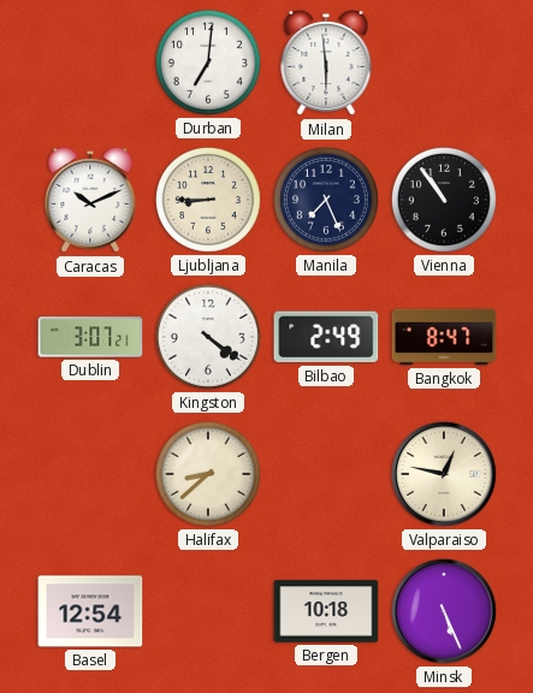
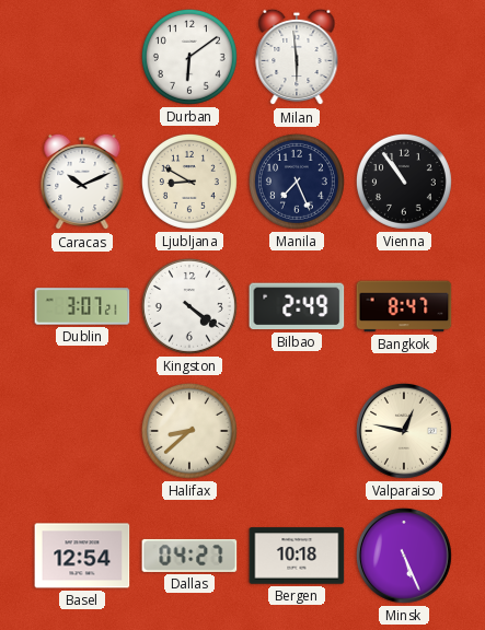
Durban: 7:01 -> 6:09 (189, 57)
Ljubljana: 8:45 -> 8:50 (189, 182)
Dallas: none -> 04:27 (189, 556)
